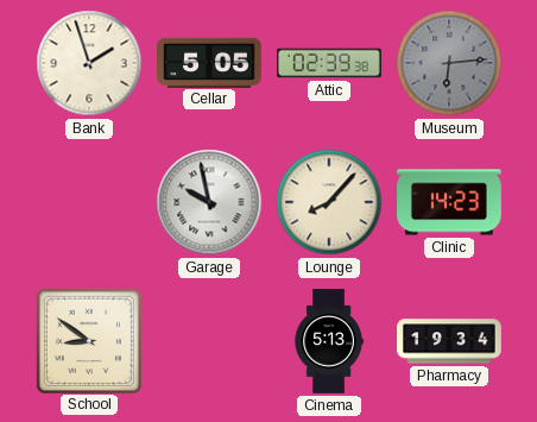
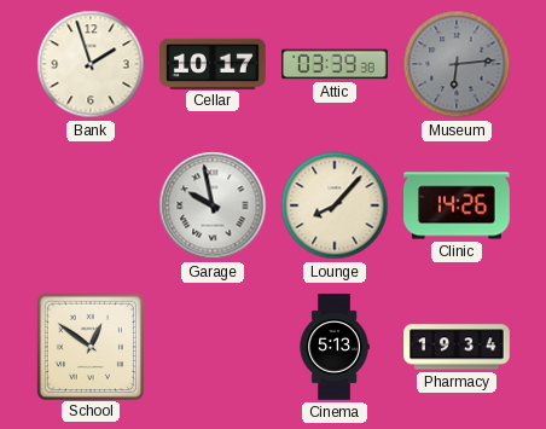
Cellar: 5:05 -> 10:17 (214, 63)
Attic: 02:39 -> 03:39 (336, 64)
Clinic: 14:23 -> 14:26 (458, 205)
School: 8:51 -> 12:51 (89, 346)
